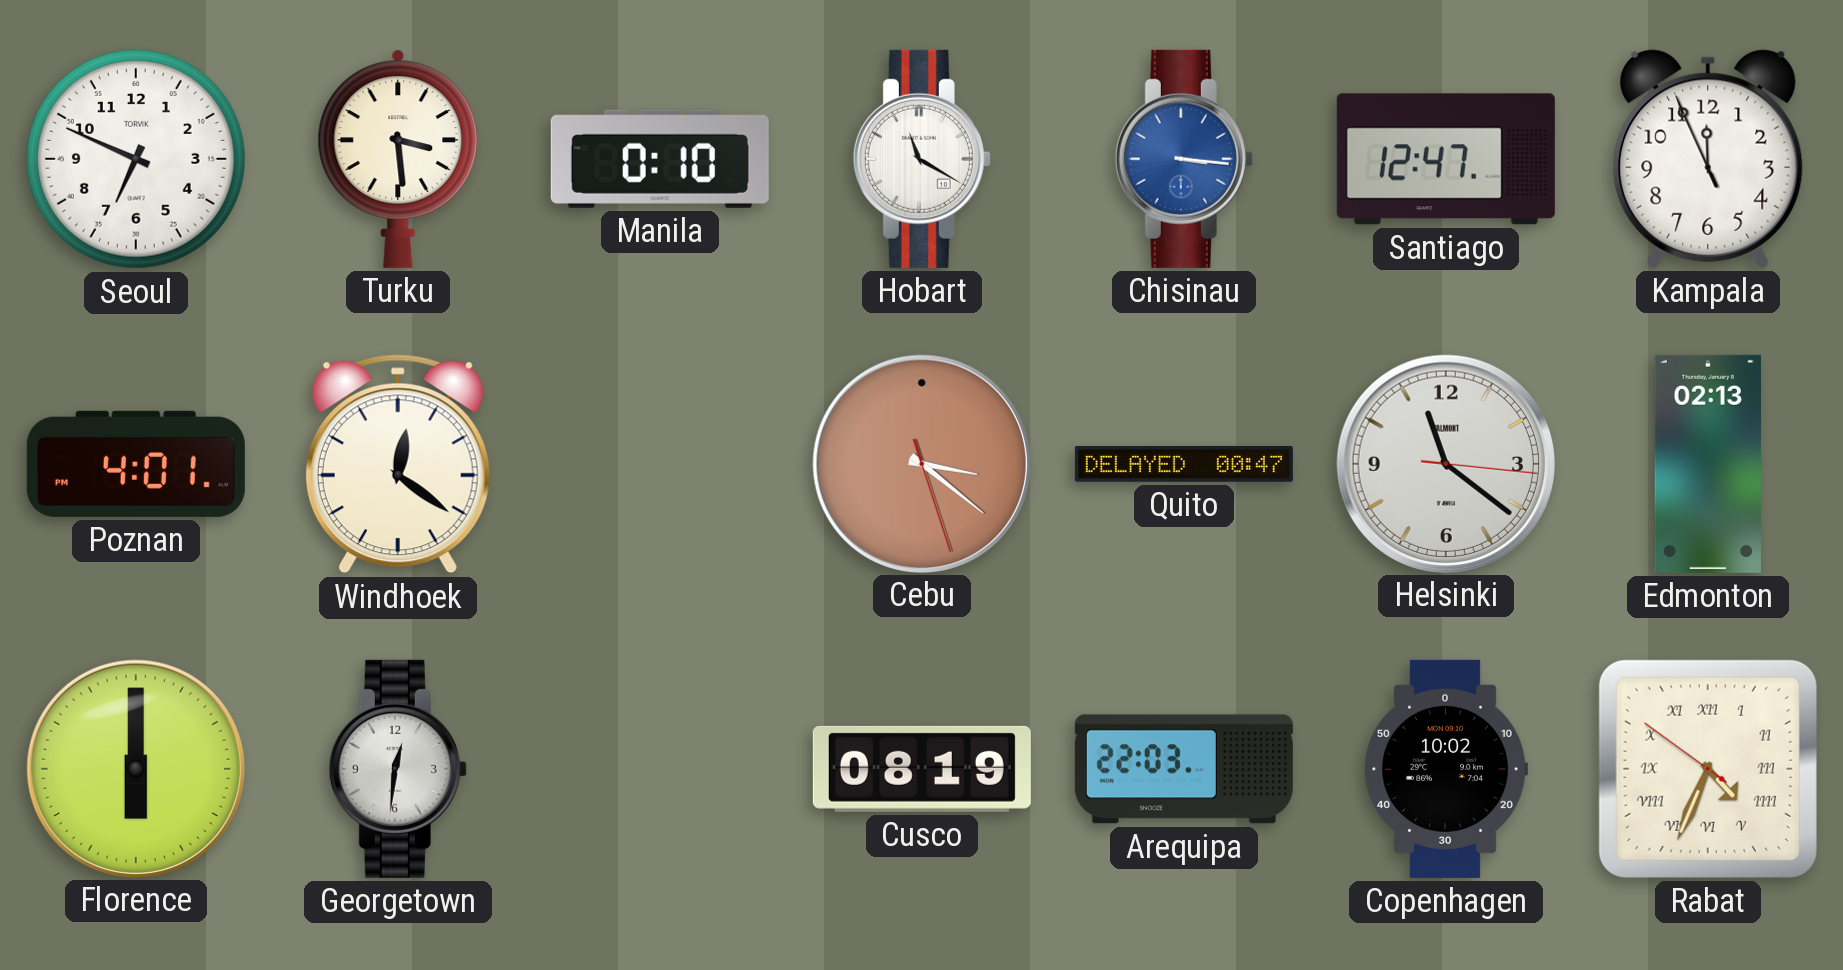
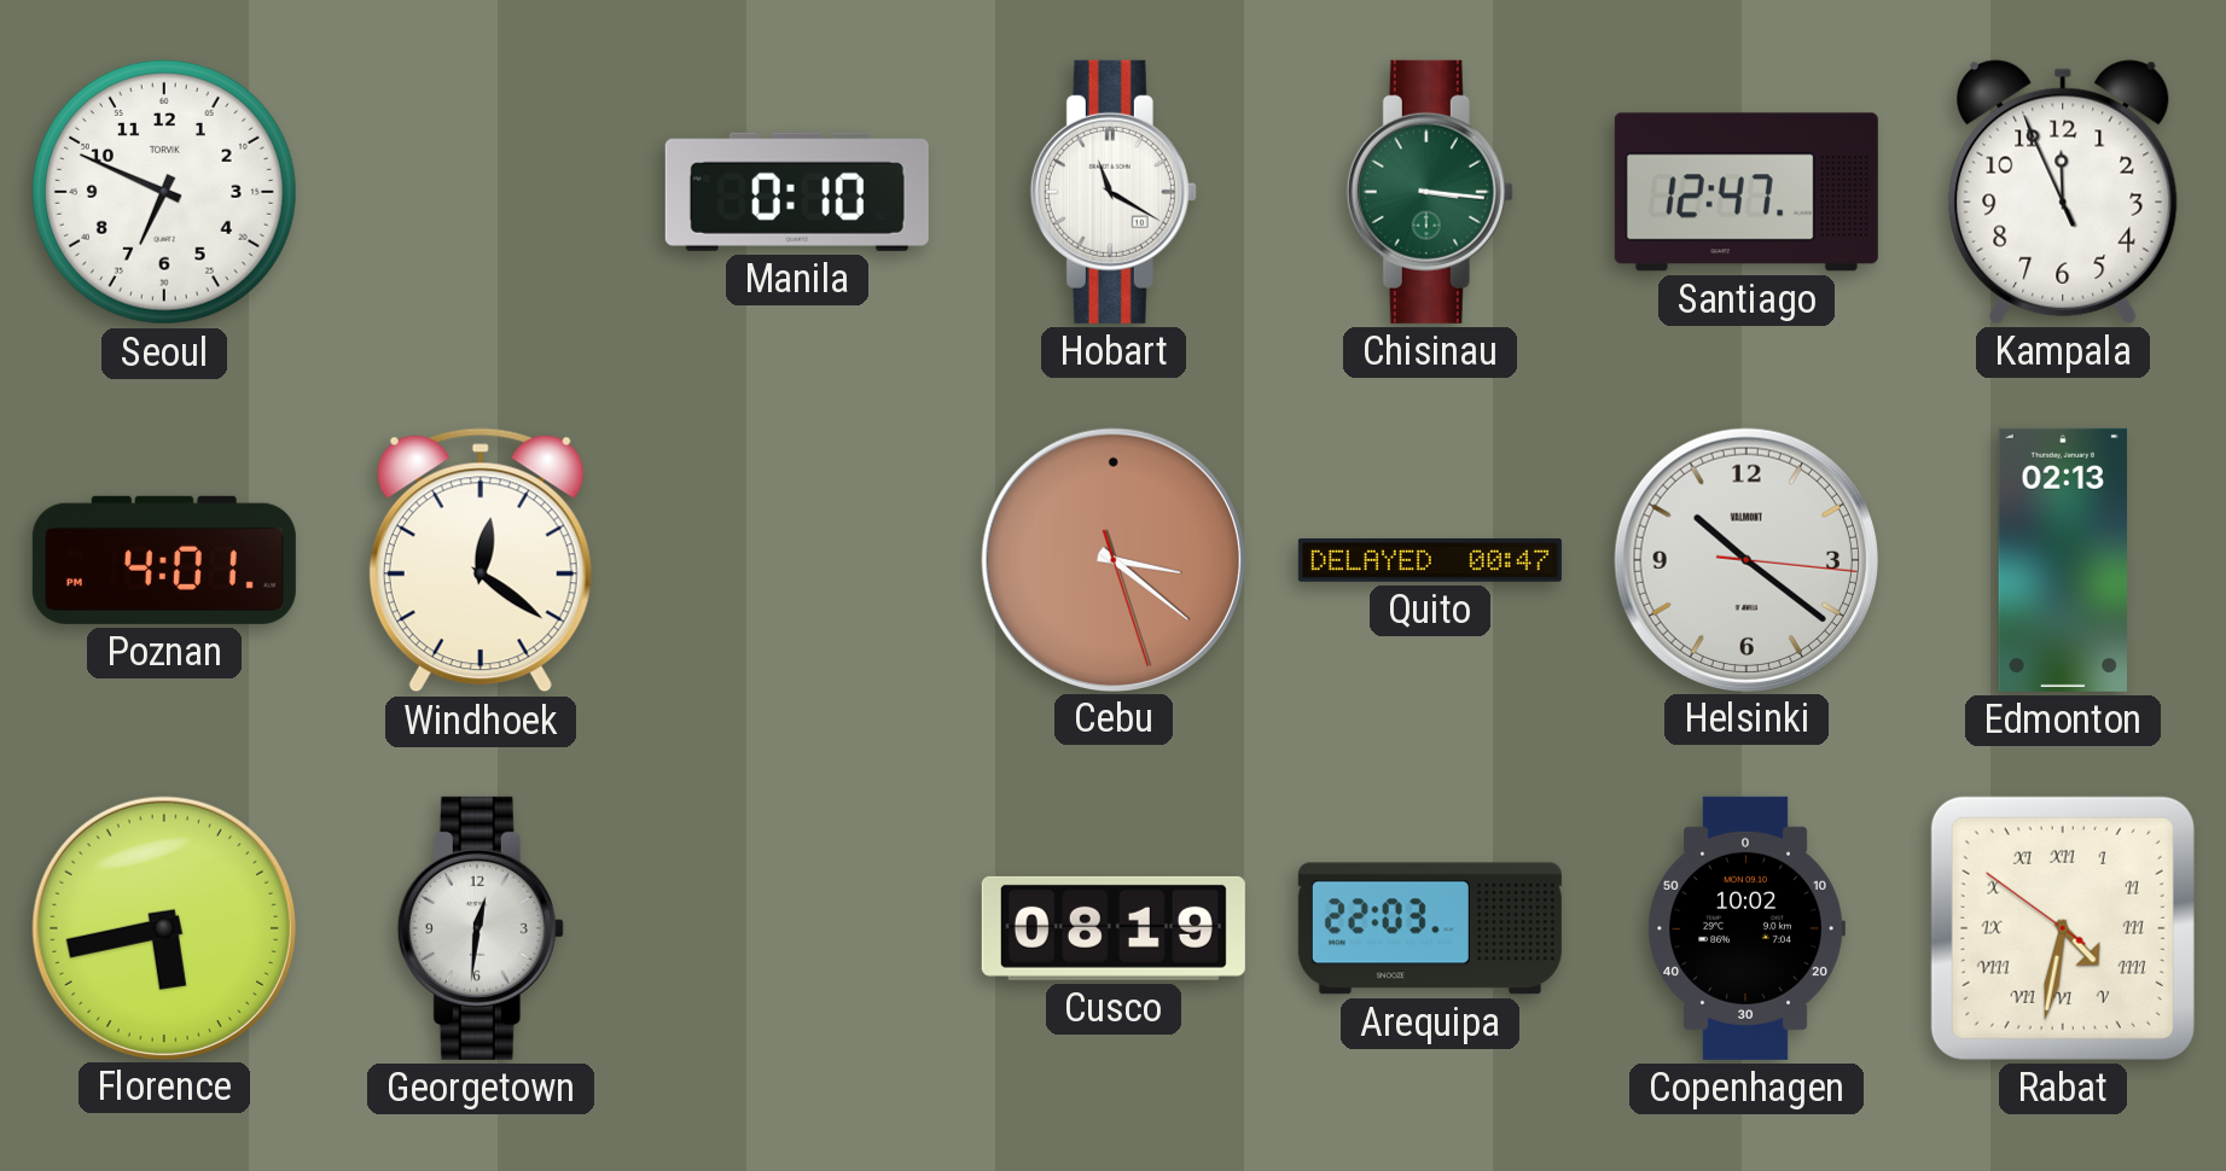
Turku: 3:29 -> none (398, 159)
Chisinau dial: blue -> green (1430, 192)
Helsinki: 11:21 -> 10:21 (1745, 559)
Florence: 6:00 -> 5:43 (163, 927)
Rabat: 4:33 -> 4:31 (2063, 928)
